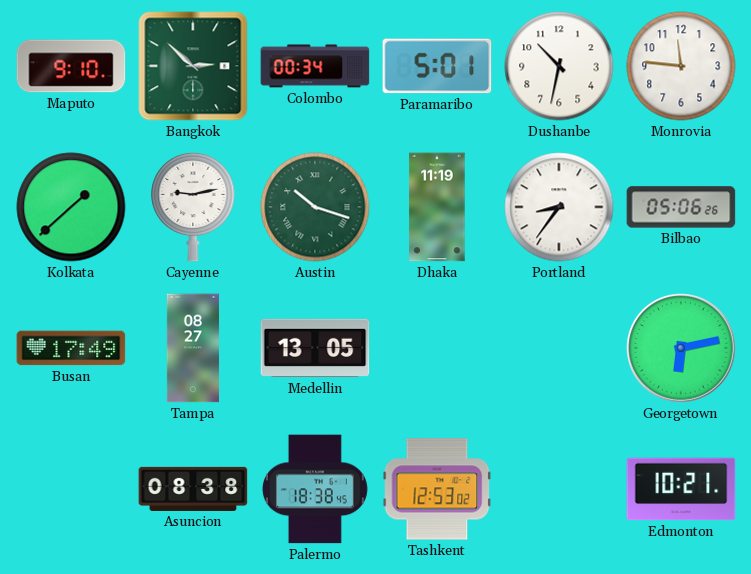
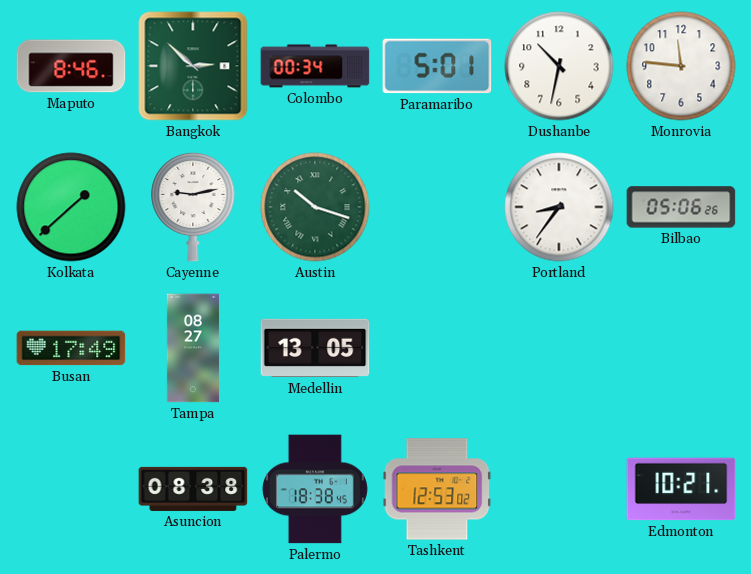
Maputo: 9:10 -> 8:46 (71, 66)
Dhaka: 11:19 -> none (437, 207)
Georgetown: 6:13 -> none (681, 348)
